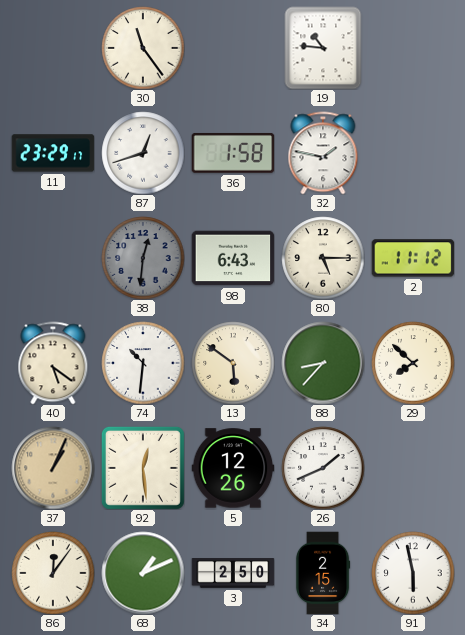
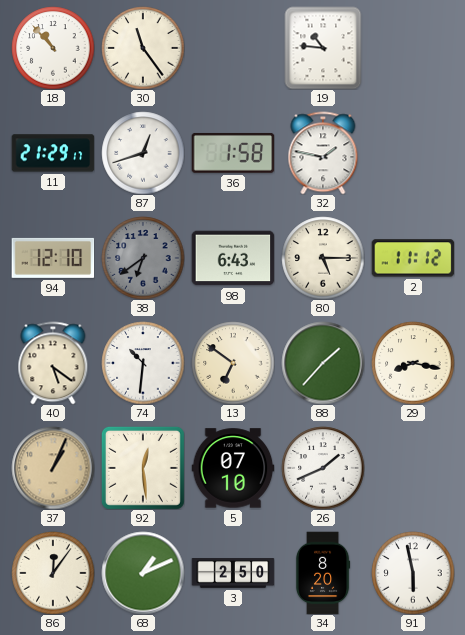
18: none -> 10:53 (53, 48)
11: 23:29 -> 21:29 (53, 153)
94: none -> 12:10 (53, 258)
38: 12:31 -> 6:39 (143, 258)
13: 5:51 -> 6:51 (233, 363)
88: 8:37 -> 1:37 (323, 363)
29: 7:52 -> 8:17 (413, 363)
5: 12:26 -> 07:10 (233, 468)
34: 2:15 -> 8:20 (323, 573)
